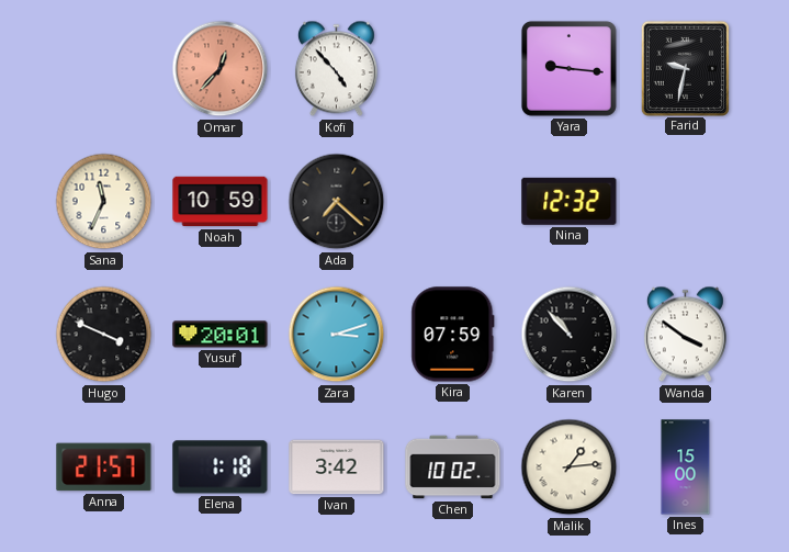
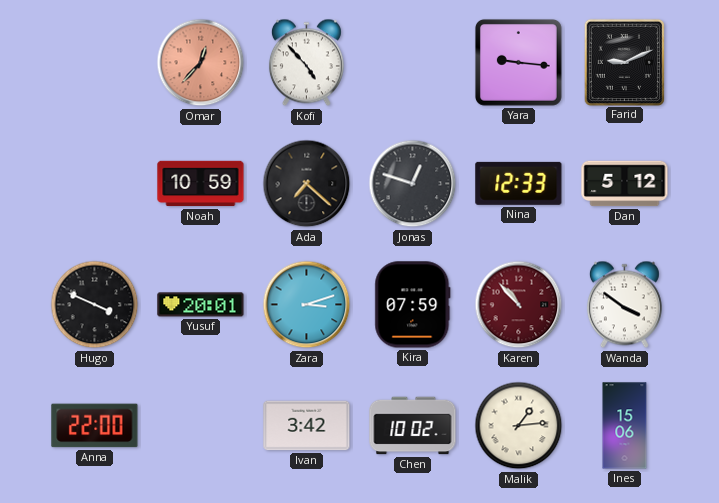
Farid: 9:32 -> 9:11 (624, 62)
Sana: 11:34 -> none (104, 202)
Jonas: none -> 12:48 (413, 184)
Nina: 12:32 -> 12:33 (519, 183)
Dan: none -> 5:12 (625, 184)
Karen dial: black -> burgundy (519, 305)
Anna: 21:57 -> 22:00 (95, 426)
Elena: 1:18 -> none (221, 467)
Ines: 15:00 -> 15:06 (625, 426)
